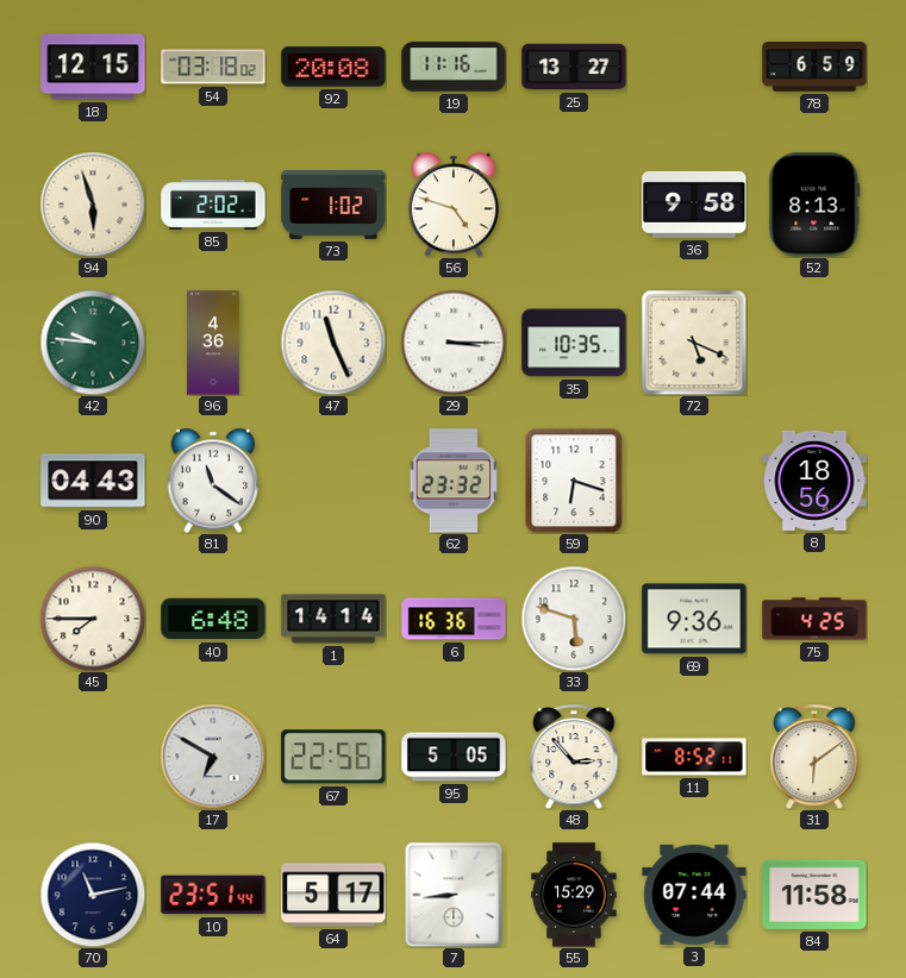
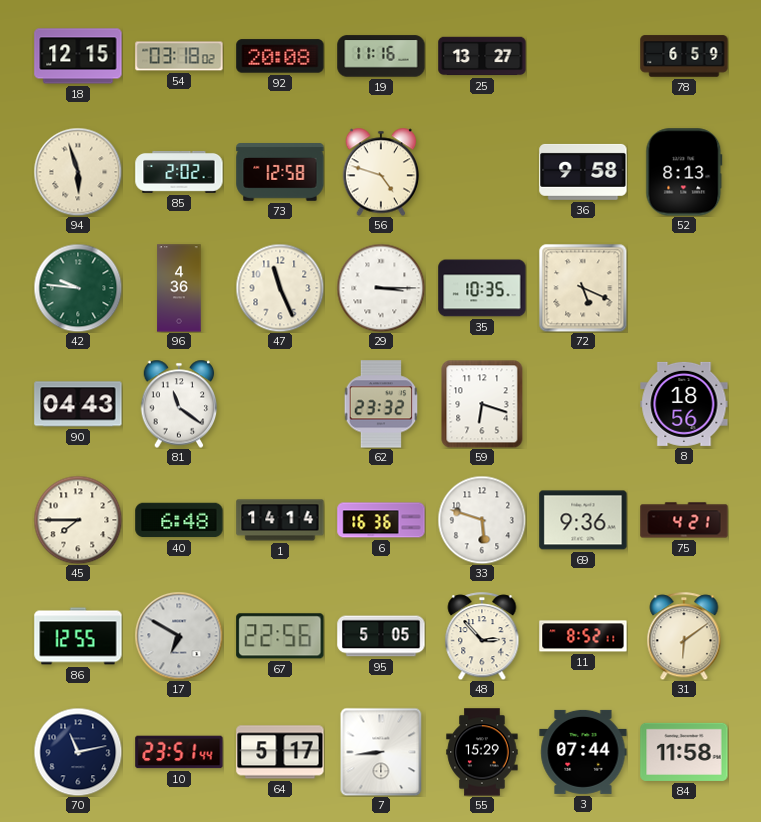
73: 1:02 -> 12:58 (280, 173)
75: 4:25 -> 4:21 (684, 520)
86: none -> 12:55 (78, 636)
